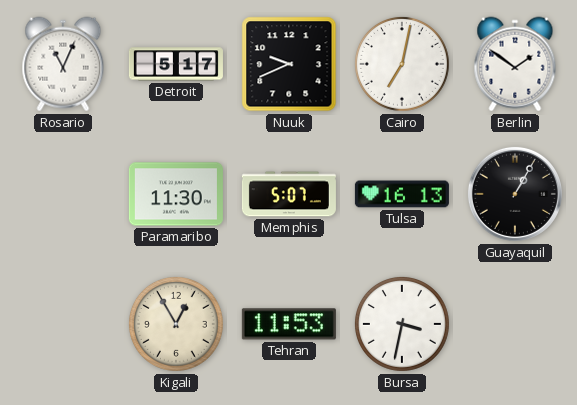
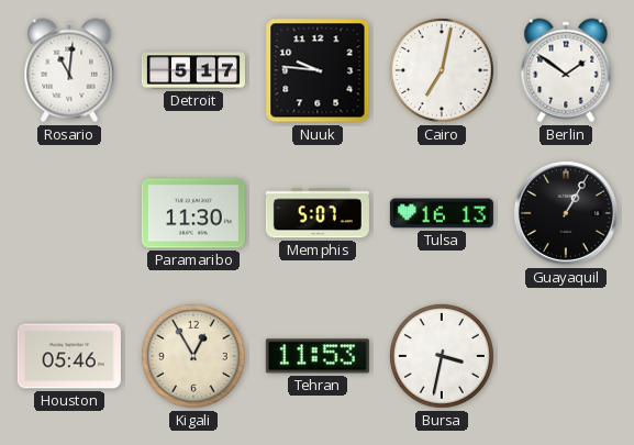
Rosario: 11:04 -> 11:01 (69, 70)
Nuuk: 9:41 -> 9:46 (318, 70)
Houston: none -> 05:46 (69, 356)
